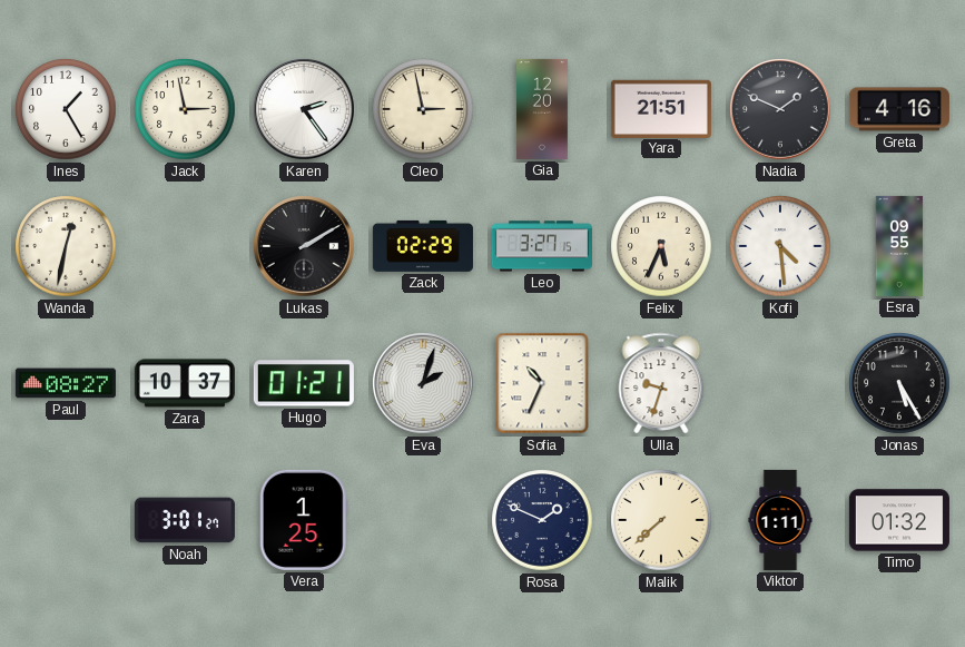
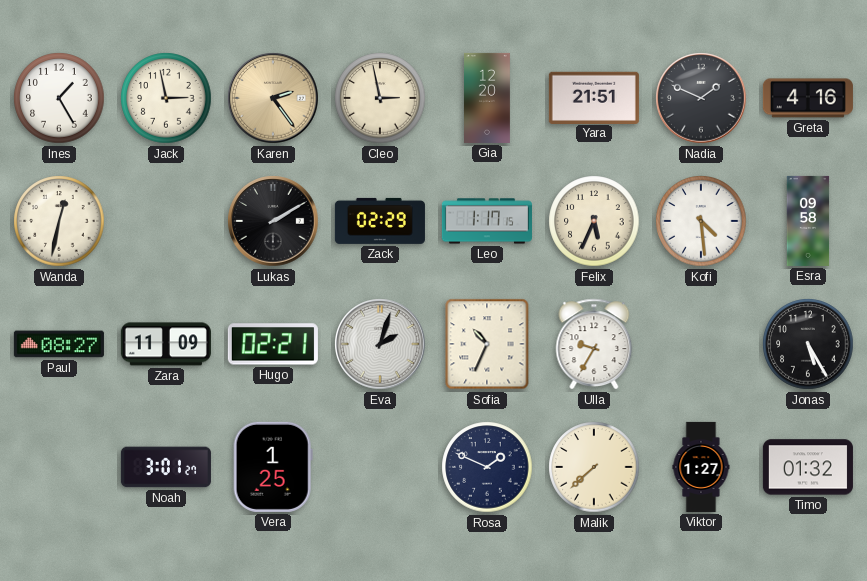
Karen dial: white -> champagne (273, 98)
Leo: 3:27 -> 1:17 (487, 221)
Esra: 09:55 -> 09:58 (808, 221)
Zara: 10:37 -> 11:09 (166, 344)
Hugo: 01:21 -> 02:21 (273, 344)
Ulla: 9:33 -> 9:35 (594, 344)
Viktor: 1:11 -> 1:27 (701, 467)
